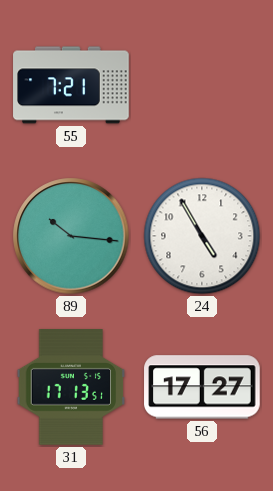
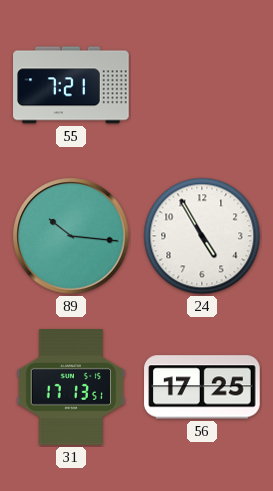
56: 17:27 -> 17:25 (202, 387)
